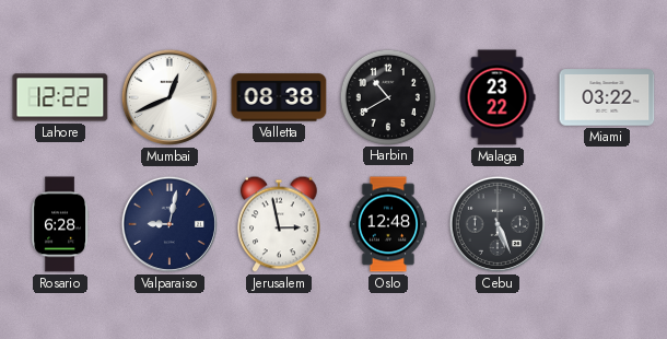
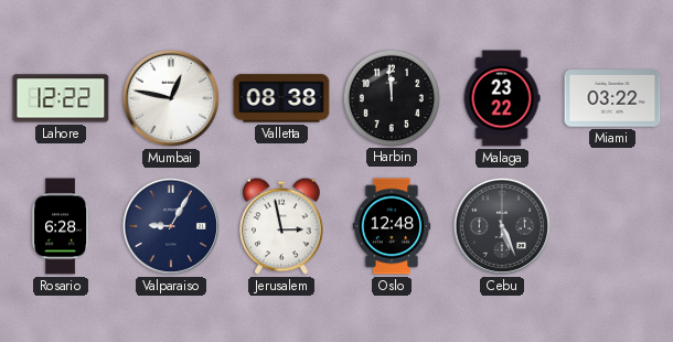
Mumbai: 12:41 -> 12:47 (171, 98)
Harbin: 10:40 -> 11:59 (391, 97)
Valparaiso: 9:02 -> 9:05 (171, 226)
